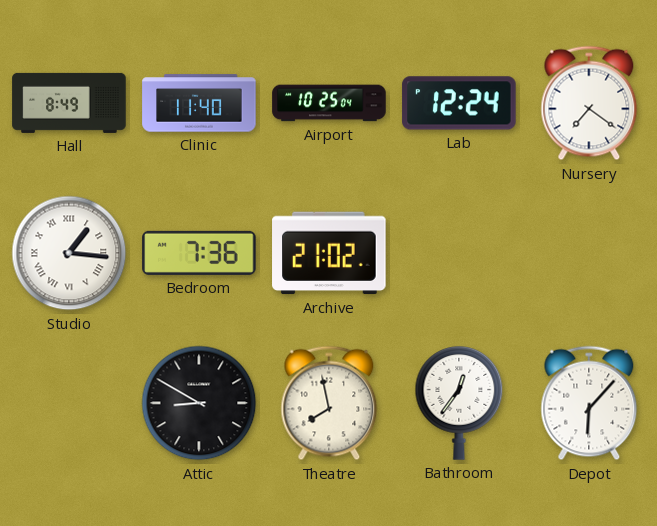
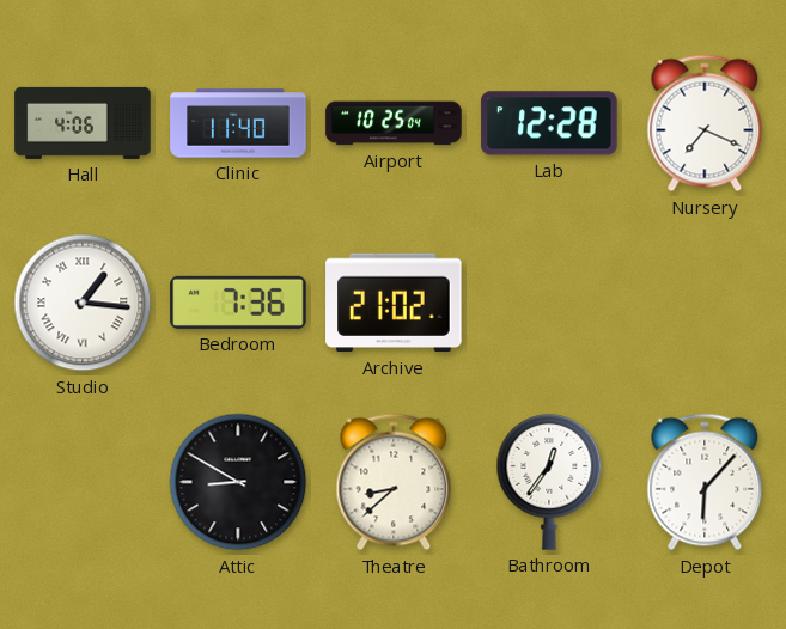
Hall: 8:49 -> 4:06 (83, 123)
Lab: 12:24 -> 12:28 (549, 123)
Nursery: 7:21 -> 7:19 (705, 123)
Theatre: 7:58 -> 8:38 (394, 482)
